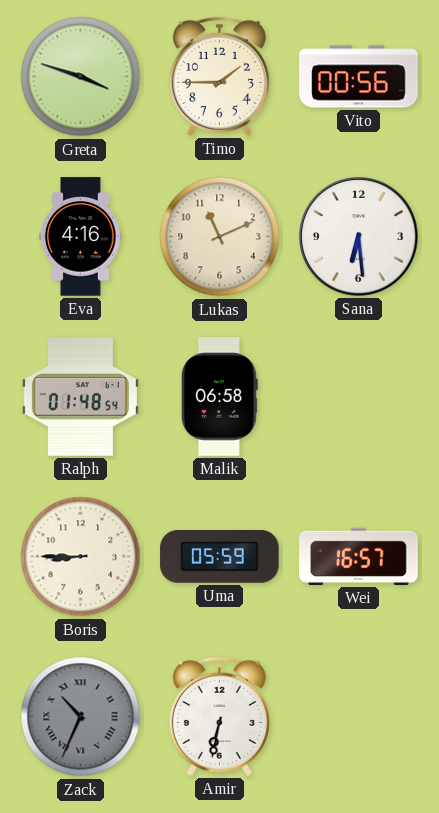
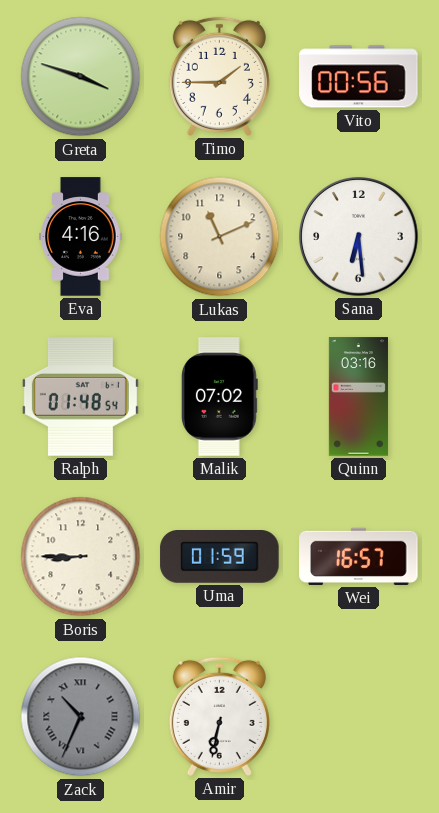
Malik: 06:58 -> 07:02 (219, 397)
Quinn: none -> 03:16 (358, 397)
Uma: 05:59 -> 01:59 (220, 557)
